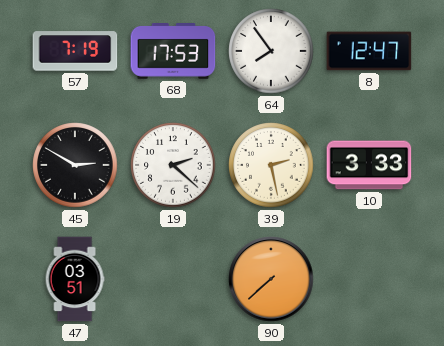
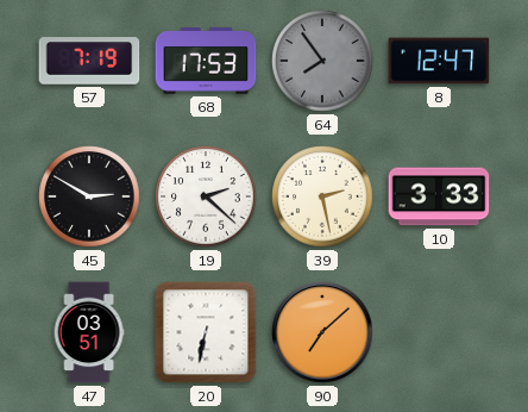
64 dial: white -> grey (322, 61)
20: none -> 6:32 (206, 332)
90: 7:38 -> 7:08 (322, 332)
